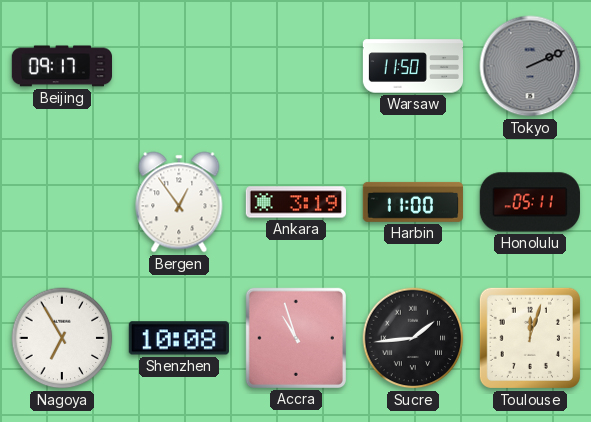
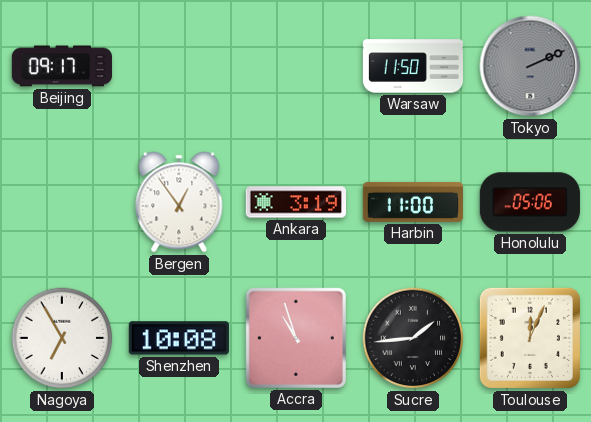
Honolulu: 05:11 -> 05:06 (530, 202)
Toulouse: 12:03 -> 12:04 (530, 338)
